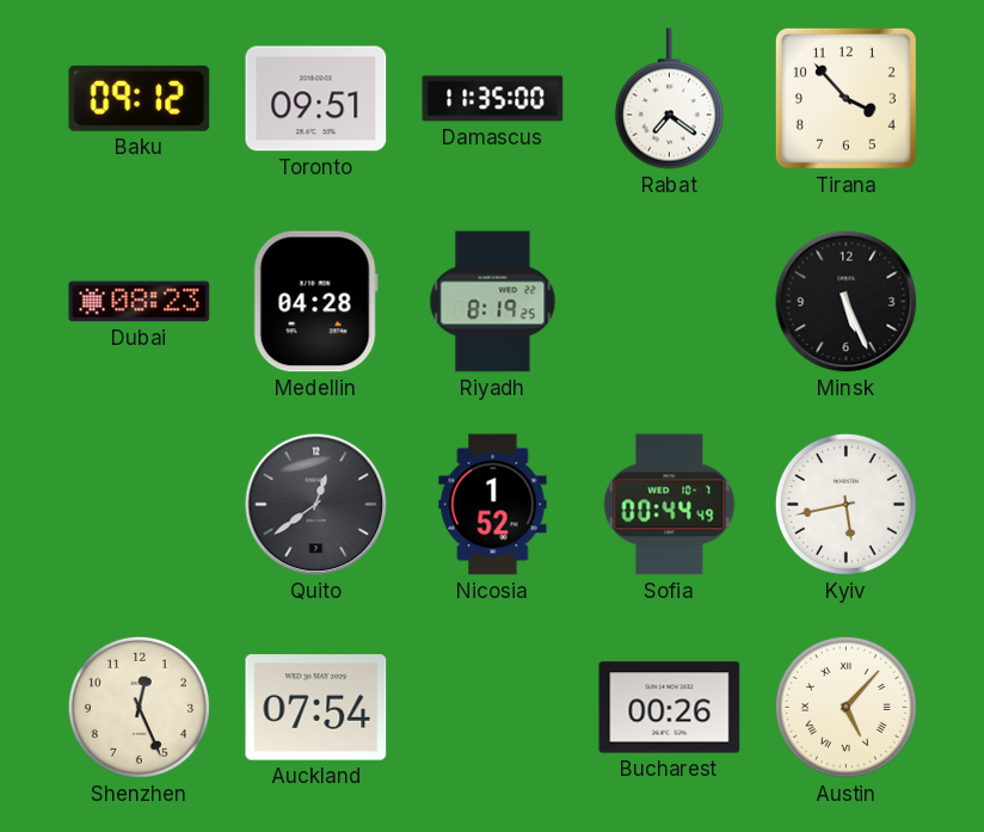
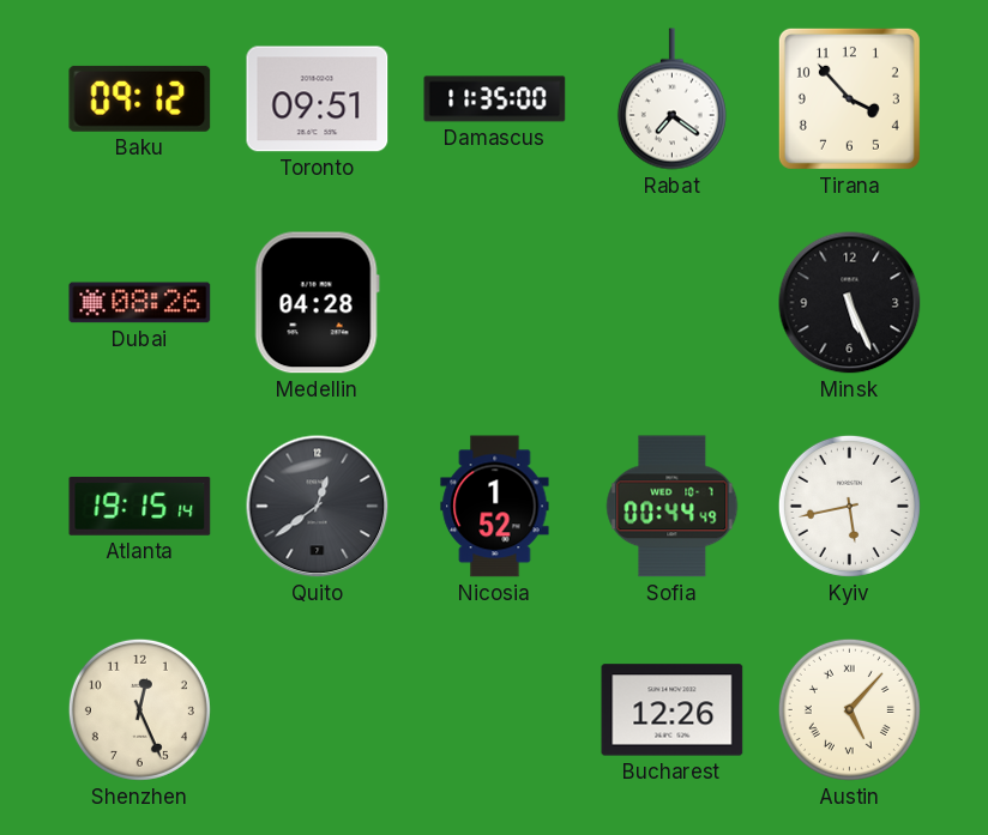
Dubai: 08:23 -> 08:26 (140, 303)
Riyadh: 8:19 -> none (493, 302)
Atlanta: none -> 19:15 (140, 507)
Auckland: 07:54 -> none (316, 708)
Bucharest: 00:26 -> 12:26 (673, 710)
